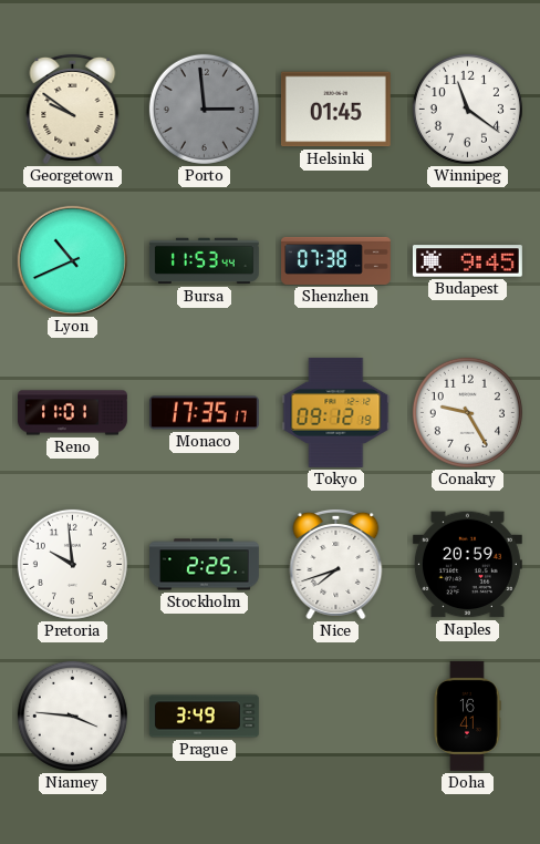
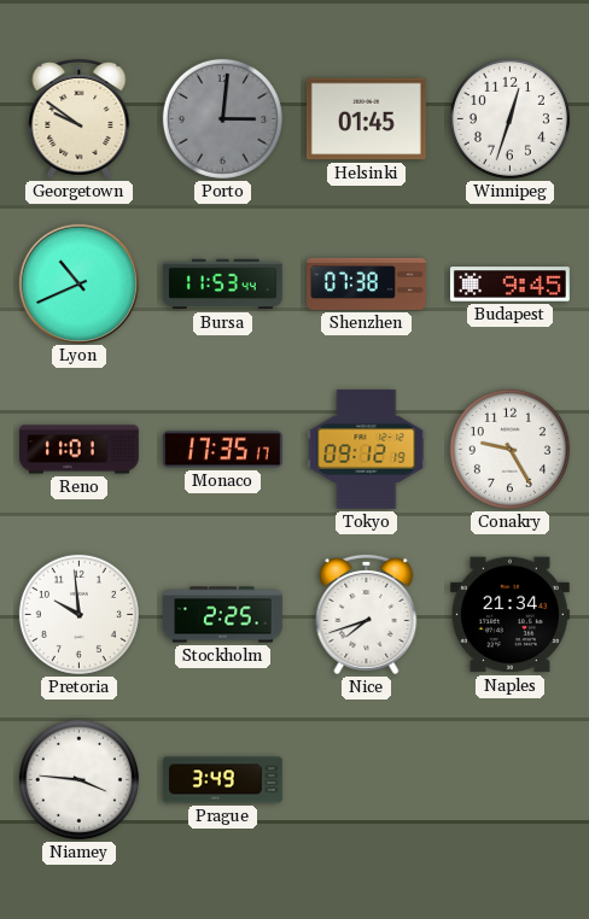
Porto: 2:59 -> 3:01 (222, 118)
Winnipeg: 11:21 -> 12:33 (509, 118)
Naples: 20:59 -> 21:34 (509, 615)
Doha: 16:41 -> none (467, 716)
